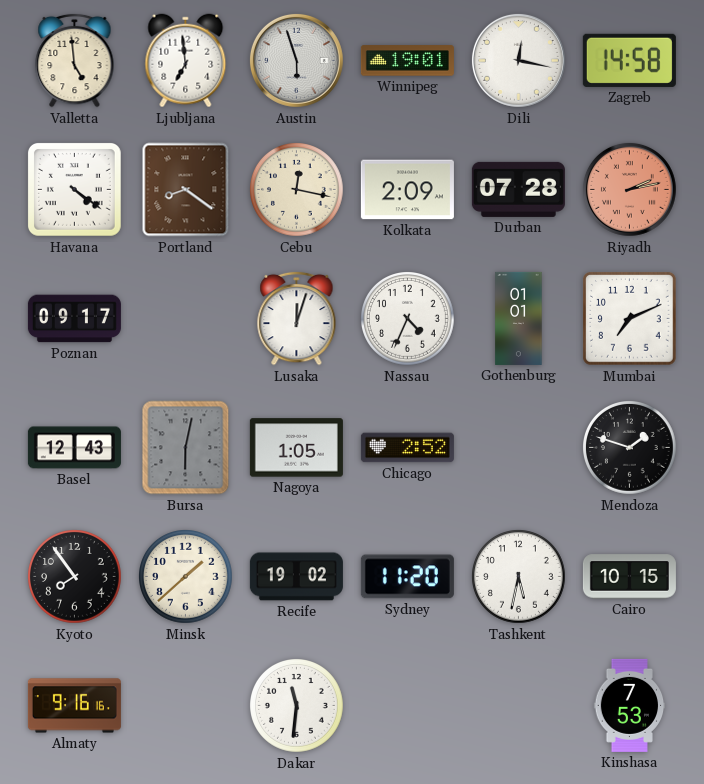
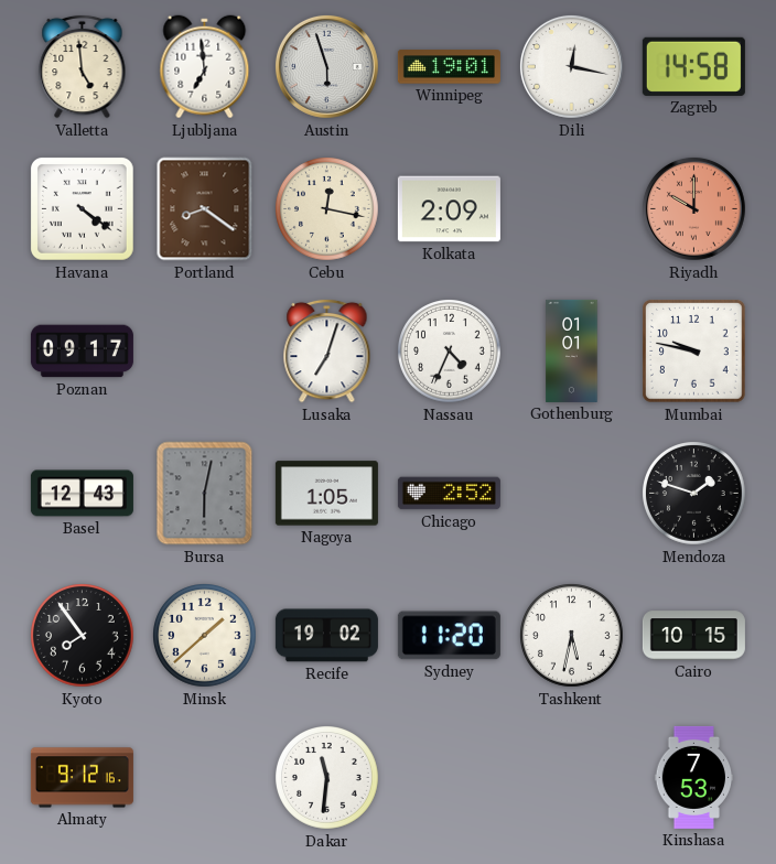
Durban: 07:28 -> none (518, 189)
Riyadh: 2:13 -> 10:00 (693, 208)
Lusaka: 12:03 -> 7:03 (327, 350)
Mumbai: 7:11 -> 9:47 (694, 352)
Almaty: 9:16 -> 9:12 (82, 778)
